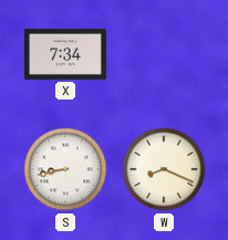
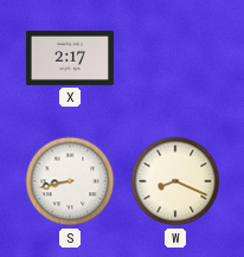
X: 7:34 -> 2:17 (70, 58)
